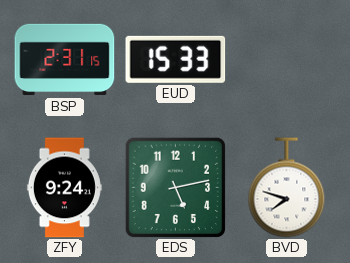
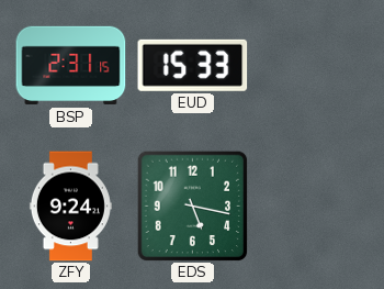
EDS: 5:13 -> 5:17 (192, 205)
BVD: 7:48 -> none (287, 188)
